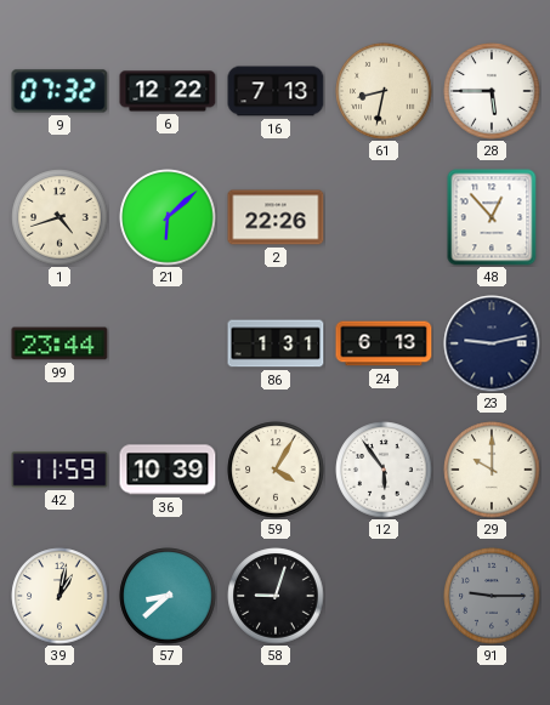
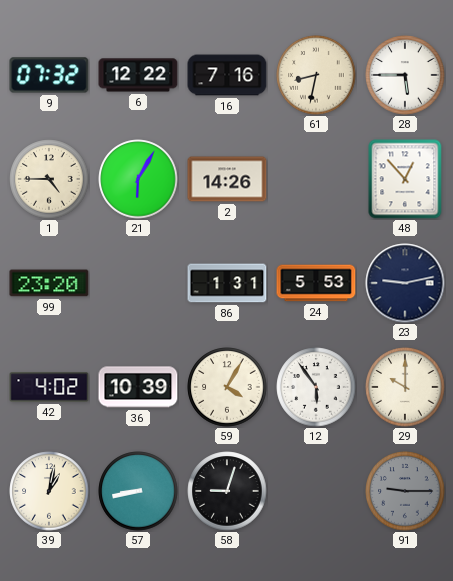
16: 7:13 -> 7:16 (227, 75)
1: 4:42 -> 4:45 (49, 179)
21: 6:08 -> 6:05 (138, 179)
2: 22:26 -> 14:26 (227, 179)
99: 23:44 -> 23:20 (49, 283)
24: 6:13 -> 5:53 (316, 283)
42: 11:59 -> 4:02 (49, 387)
57: 8:38 -> 8:43 (138, 491)
